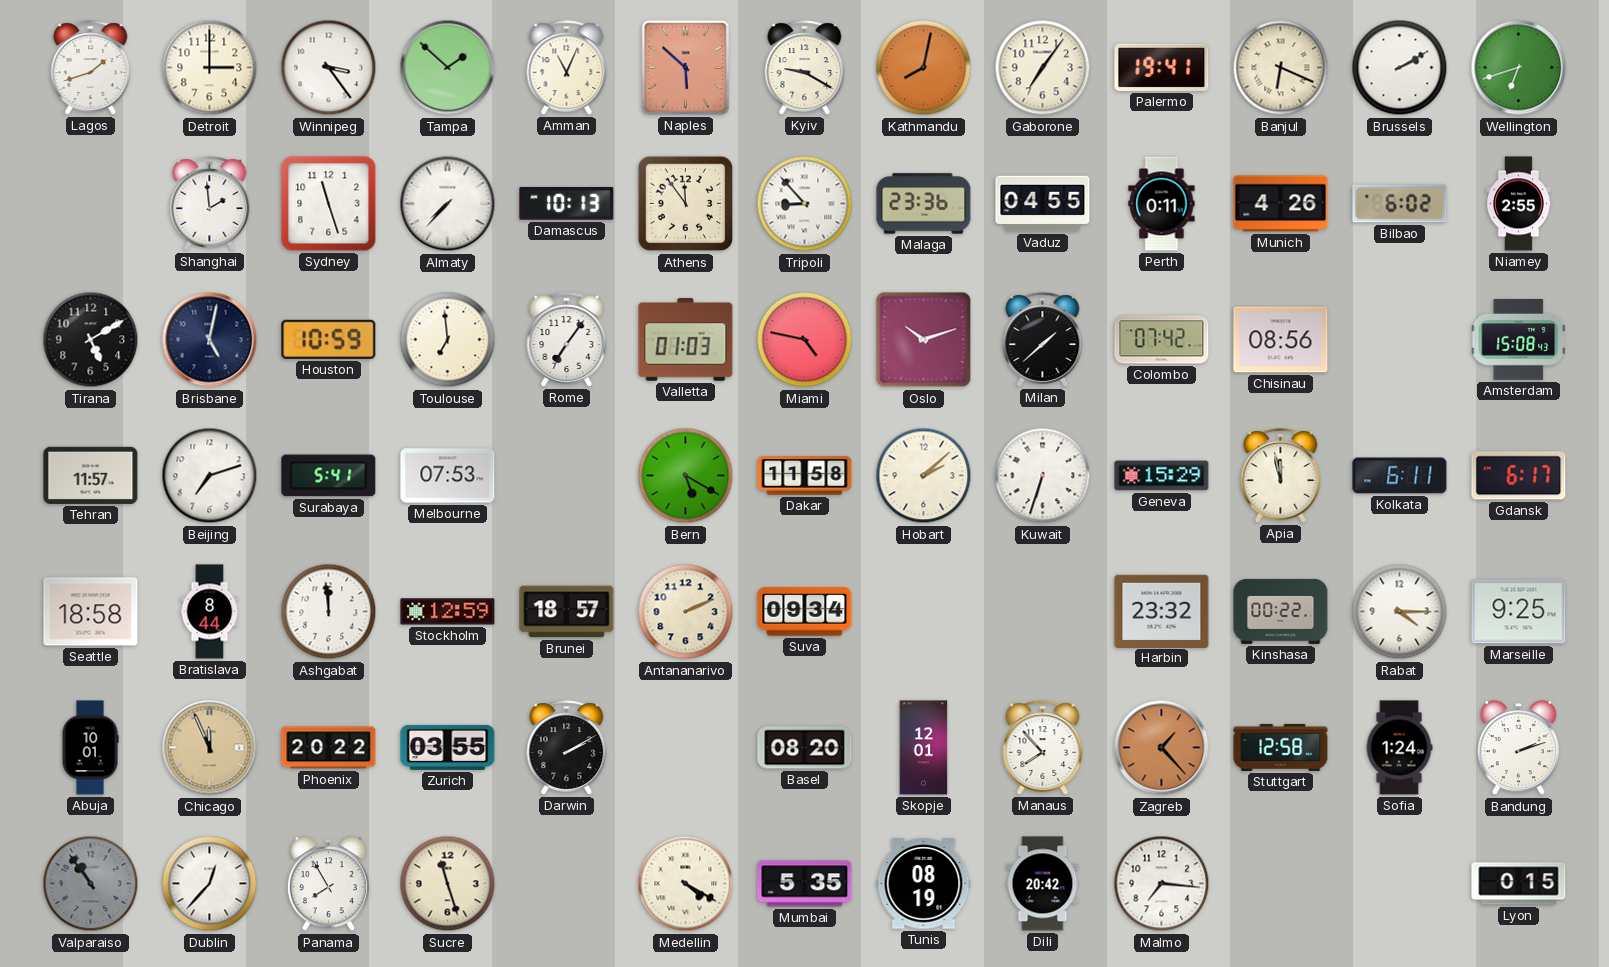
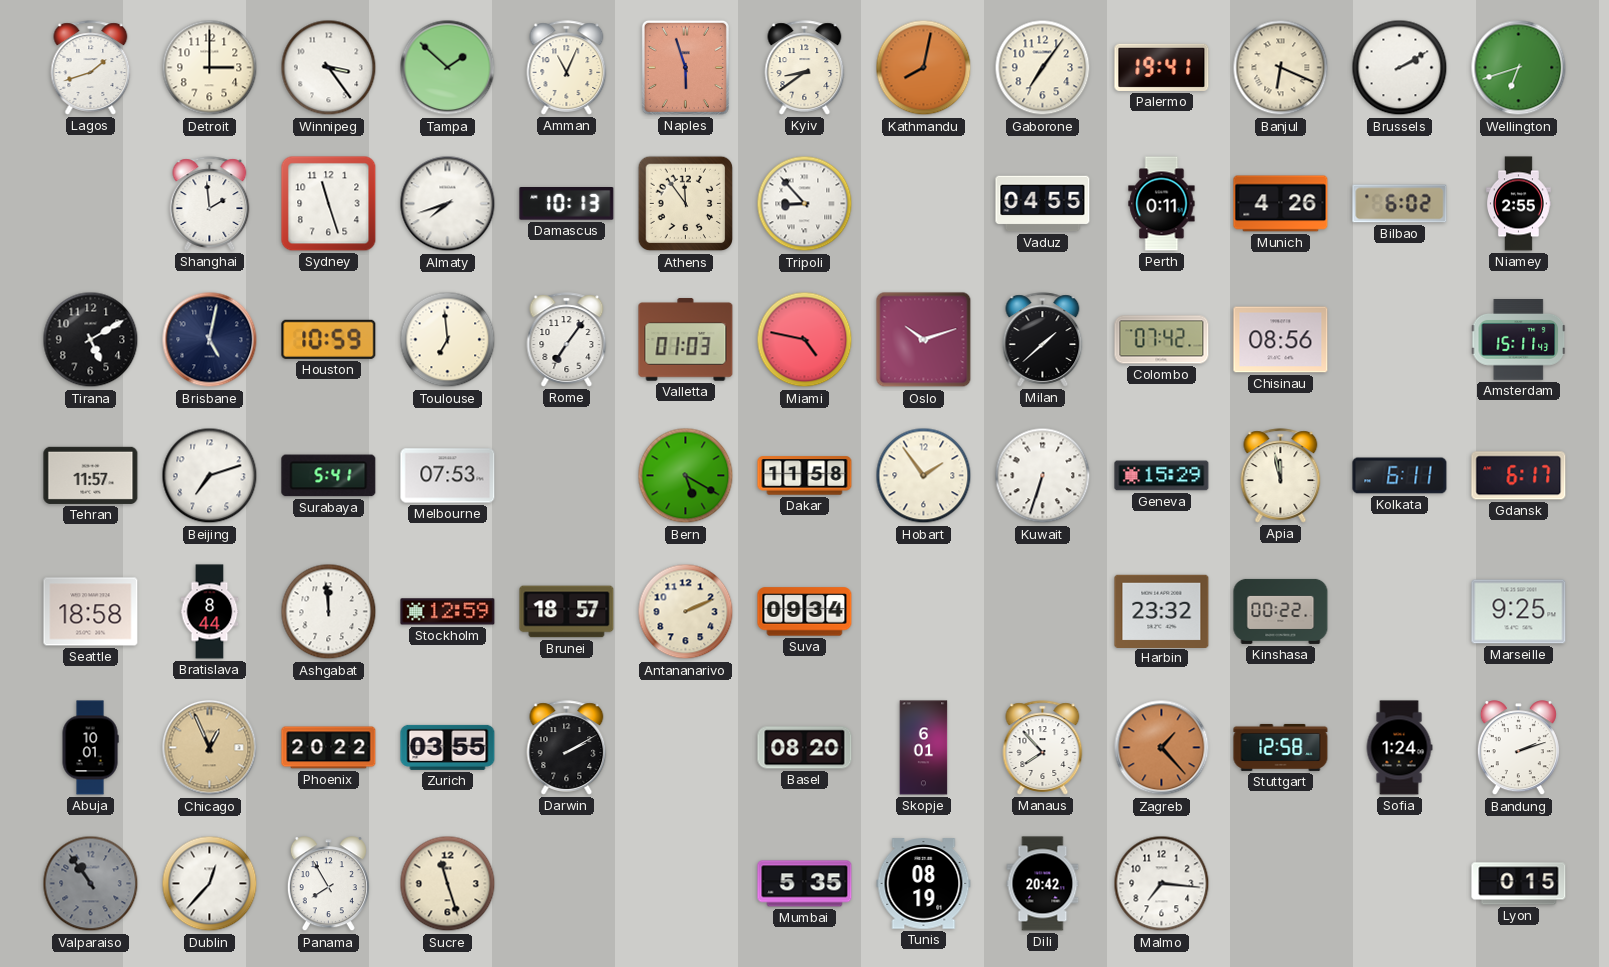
Naples: 5:52 -> 5:57 (685, 67)
Kyiv: 9:20 -> 8:39 (805, 68)
Almaty: 7:37 -> 7:42 (448, 204)
Malaga: 23:36 -> none (924, 204)
Amsterdam: 15:08 -> 15:11 (1519, 340)
Hobart: 2:08 -> 1:54 (924, 476)
Rabat: 4:15 -> none (1400, 612)
Chicago: 11:56 -> 12:56 (210, 748)
Skopje: 12:01 -> 6:01 (924, 748)
Medellin: 4:20 -> none (686, 884)
